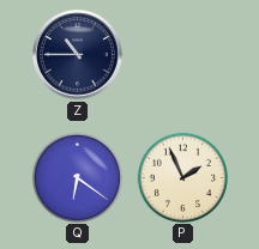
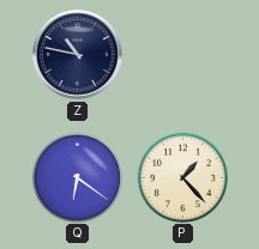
Z: 10:45 -> 10:47 (78, 55)
P: 1:56 -> 1:23 (182, 177)
